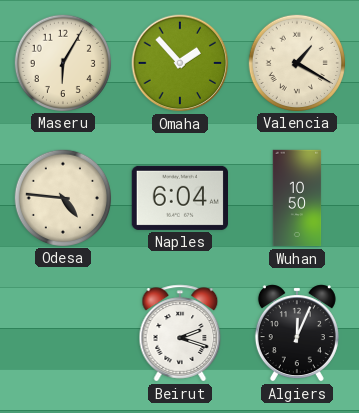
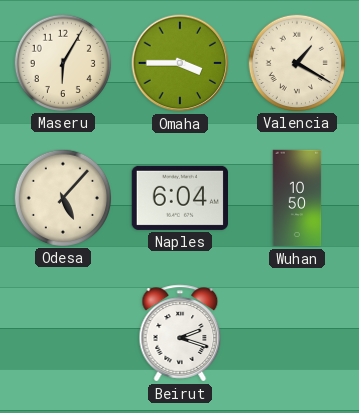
Omaha: 1:53 -> 3:45 (180, 63)
Odesa: 4:46 -> 5:07 (62, 197)
Algiers: 12:04 -> none (297, 333)
